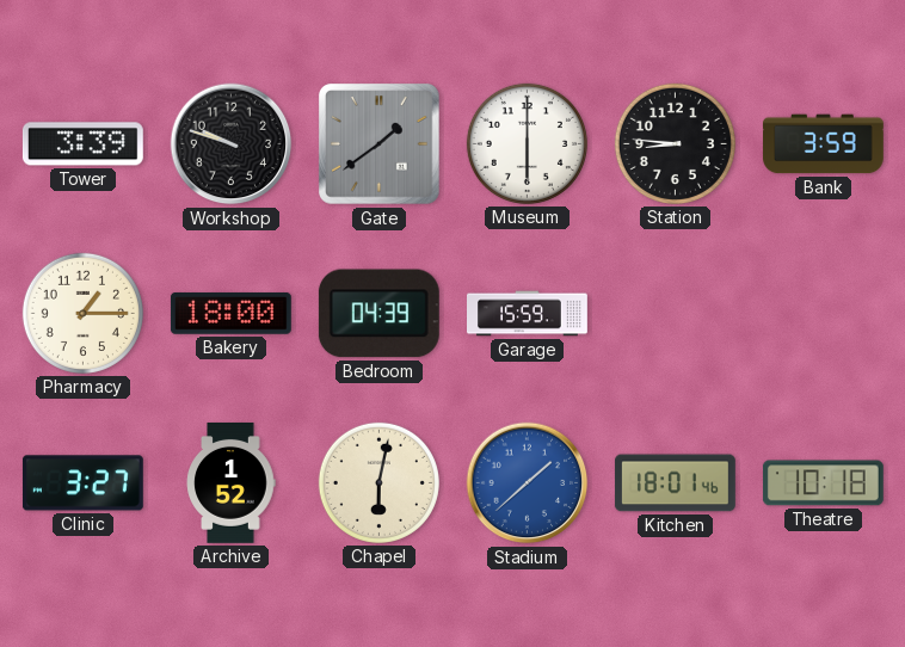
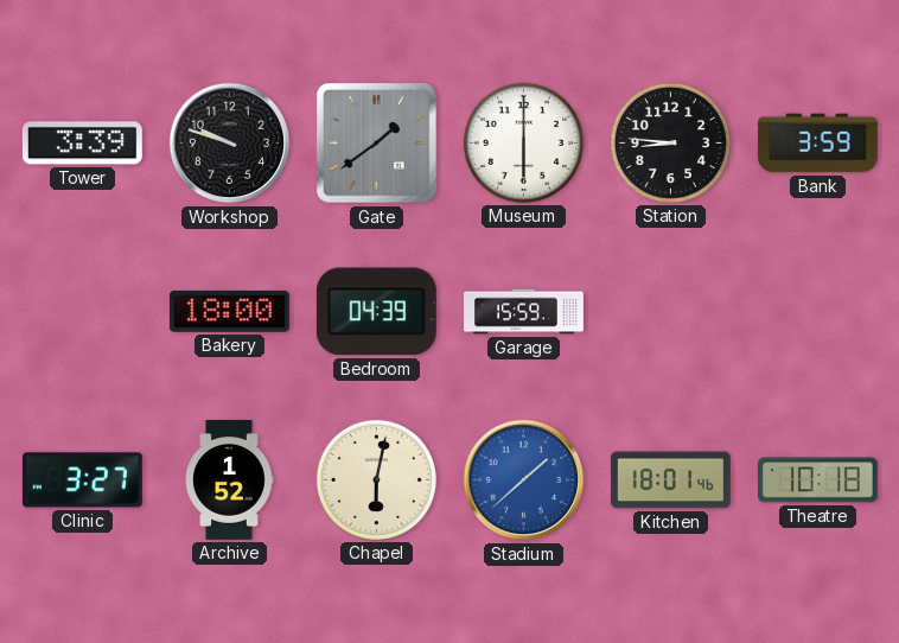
Pharmacy: 1:15 -> none (82, 313)
